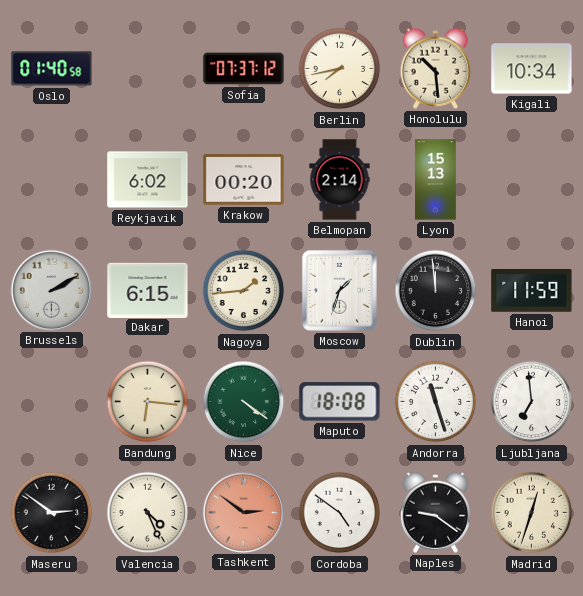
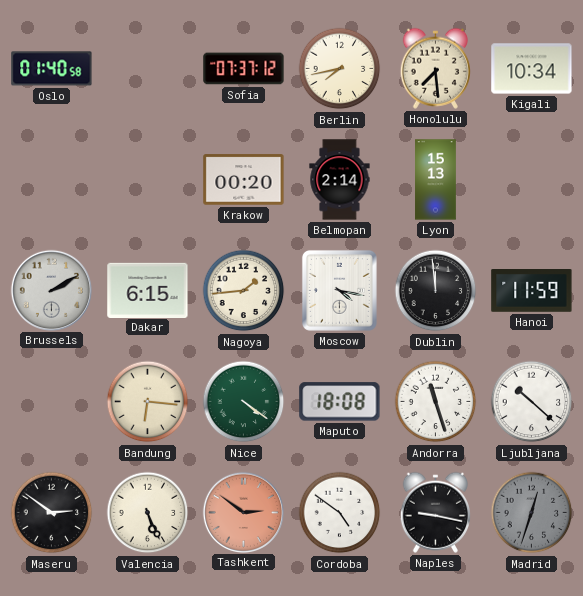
Honolulu: 10:29 -> 7:29 (435, 68)
Reykjavik: 6:02 -> none (148, 180)
Moscow: 1:33 -> 4:17 (339, 290)
Ljubljana: 6:59 -> 10:22 (532, 402)
Valencia: 4:26 -> 5:26 (148, 513)
Naples: 9:21 -> 9:17 (435, 512)
Madrid dial: cream -> grey (532, 513)
